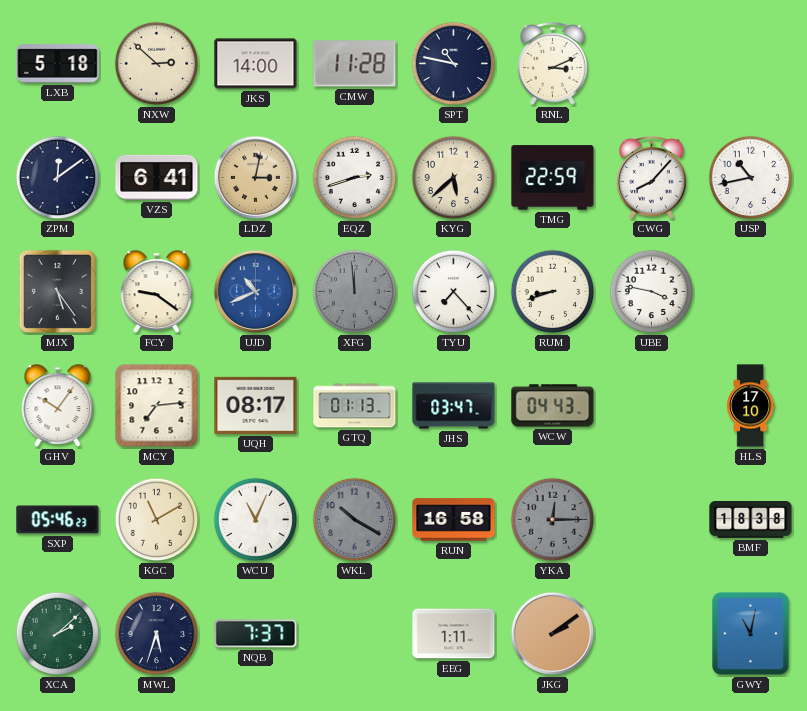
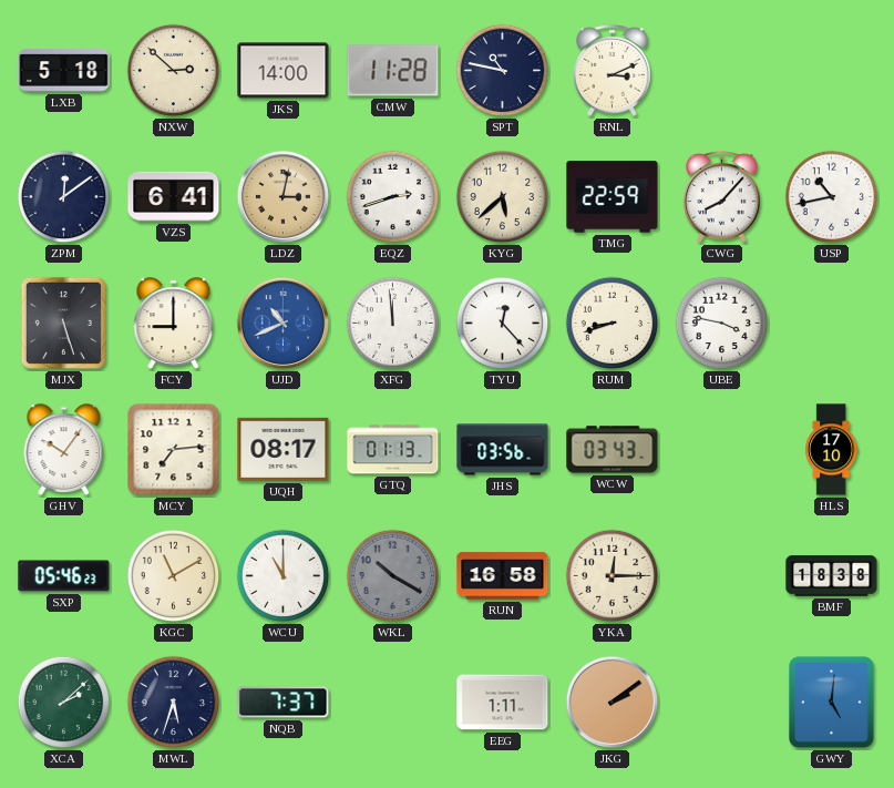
MJX: 5:24 -> 5:27 (63, 323)
FCY: 9:21 -> 9:00 (174, 324)
XFG dial: grey -> white (393, 324)
TYU: 7:23 -> 12:23 (503, 324)
JHS: 03:47 -> 03:56 (503, 450)
WCW: 04:43 -> 03:43 (613, 450)
WCU: 11:04 -> 11:00 (284, 576)
YKA dial: grey -> cream (613, 576)
GWY: 11:02 -> 5:01 (832, 703)
